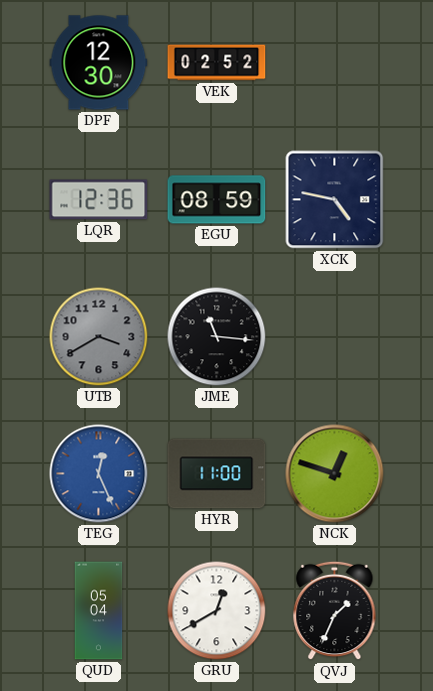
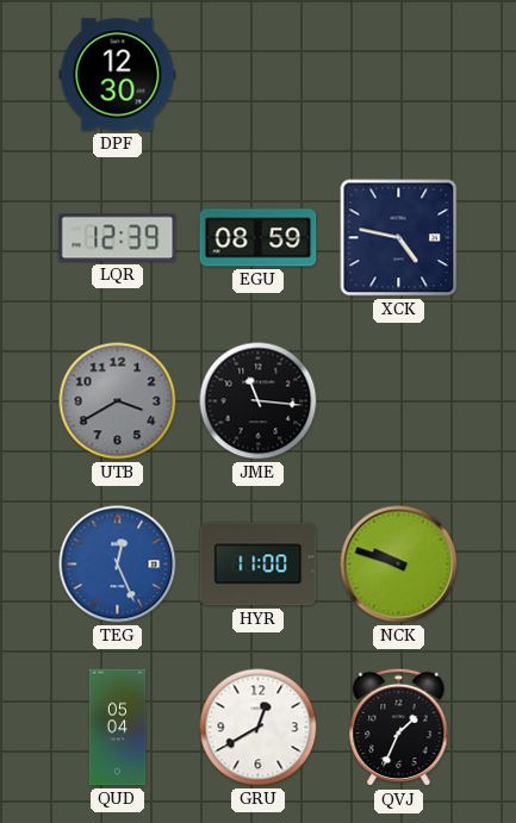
VEK: 02:52 -> none (217, 63)
LQR: 12:36 -> 12:39 (118, 238)
NCK: 12:48 -> 9:48 (399, 565)
